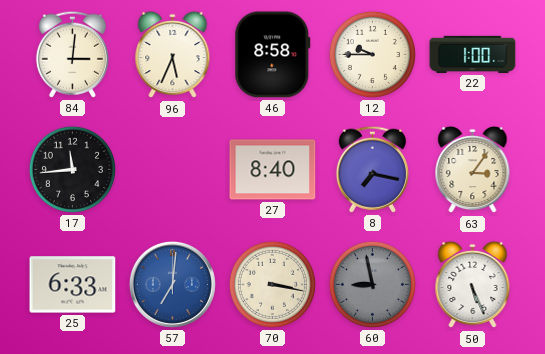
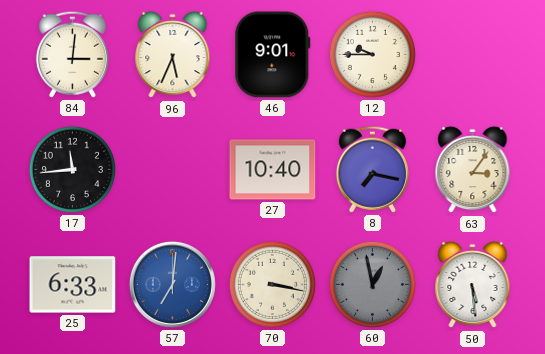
46: 8:58 -> 9:01 (273, 55)
22: 1:00 -> none (473, 54)
27: 8:40 -> 10:40 (273, 170)
60: 8:58 -> 12:58 (372, 284)
50: 5:26 -> 5:29 (473, 285)
